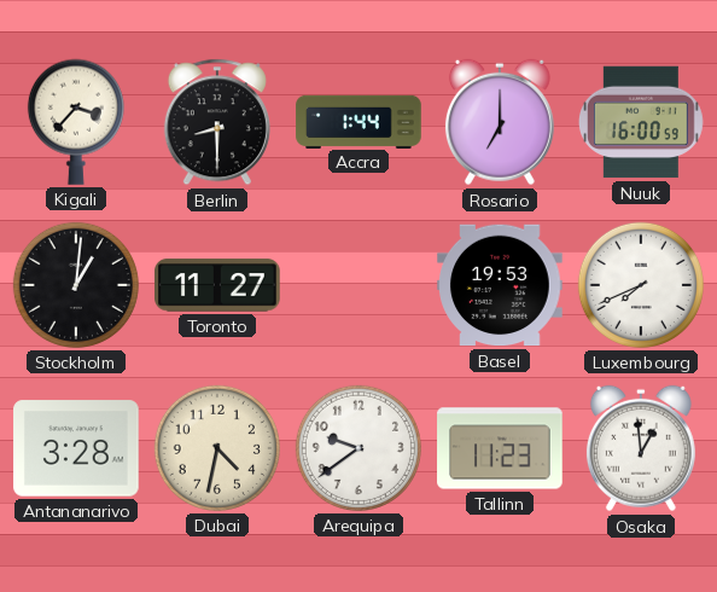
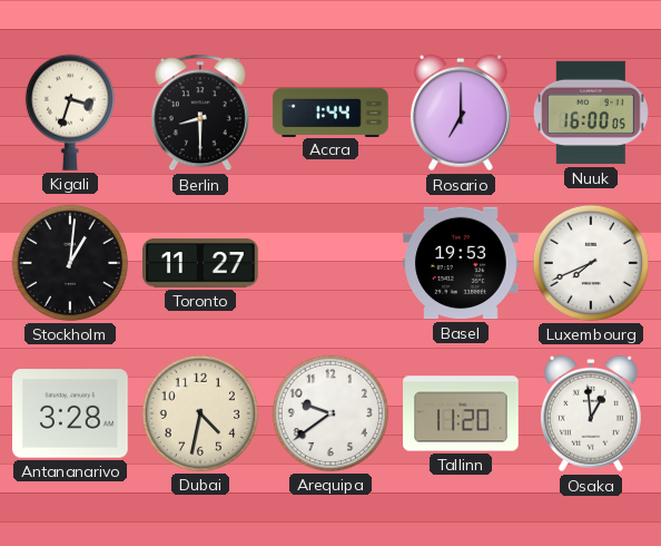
Kigali: 3:37 -> 3:33 (70, 113)
Nuuk: 16:00:59 -> 16:00:05 (591, 113)
Tallinn: 11:23 -> 11:20 (461, 413)
